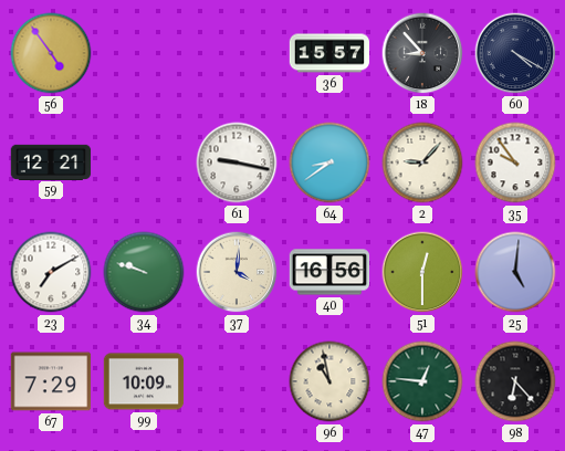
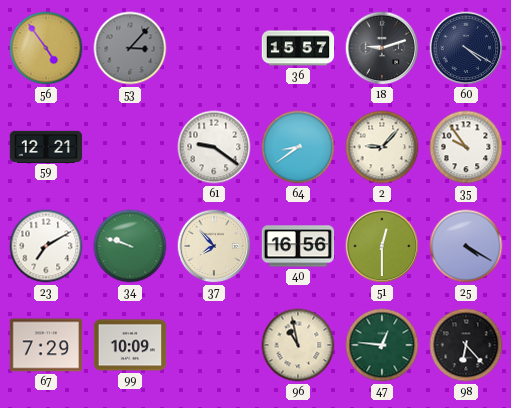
53: none -> 3:07 (130, 48)
18: 8:53 -> 9:12 (382, 48)
61: 9:17 -> 9:21 (214, 147)
37: 4:01 -> 7:53 (214, 246)
25: 5:01 -> 4:20 (466, 246)
